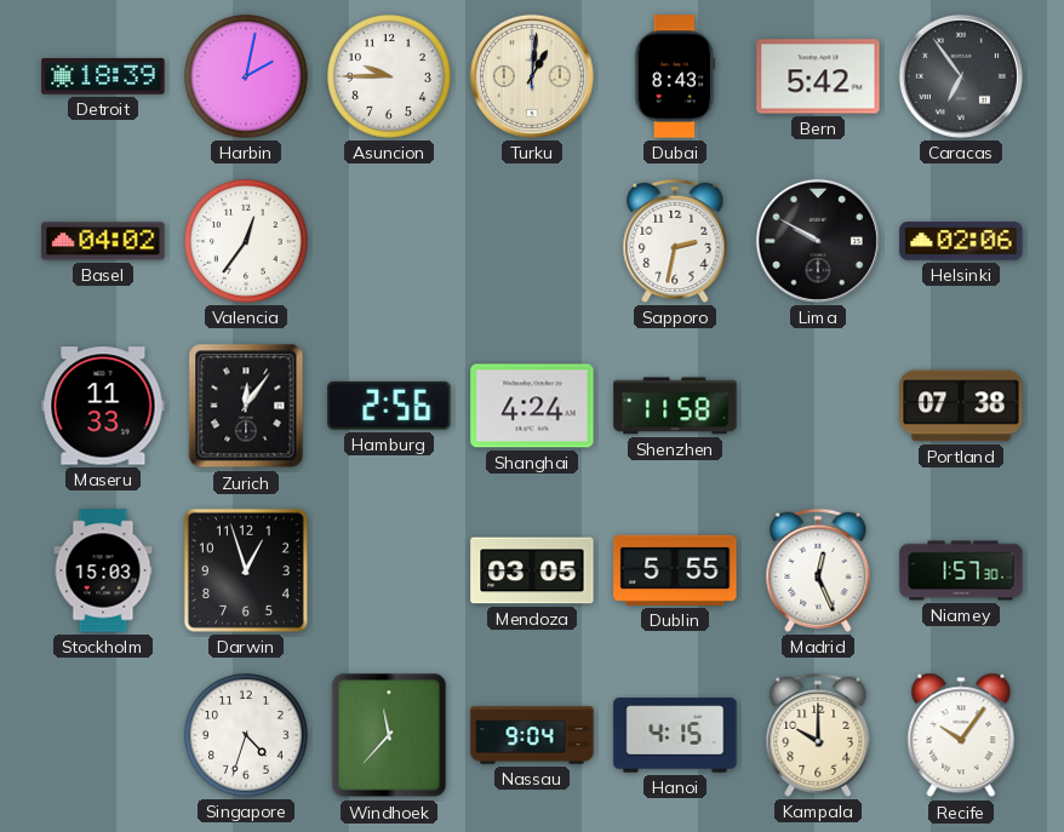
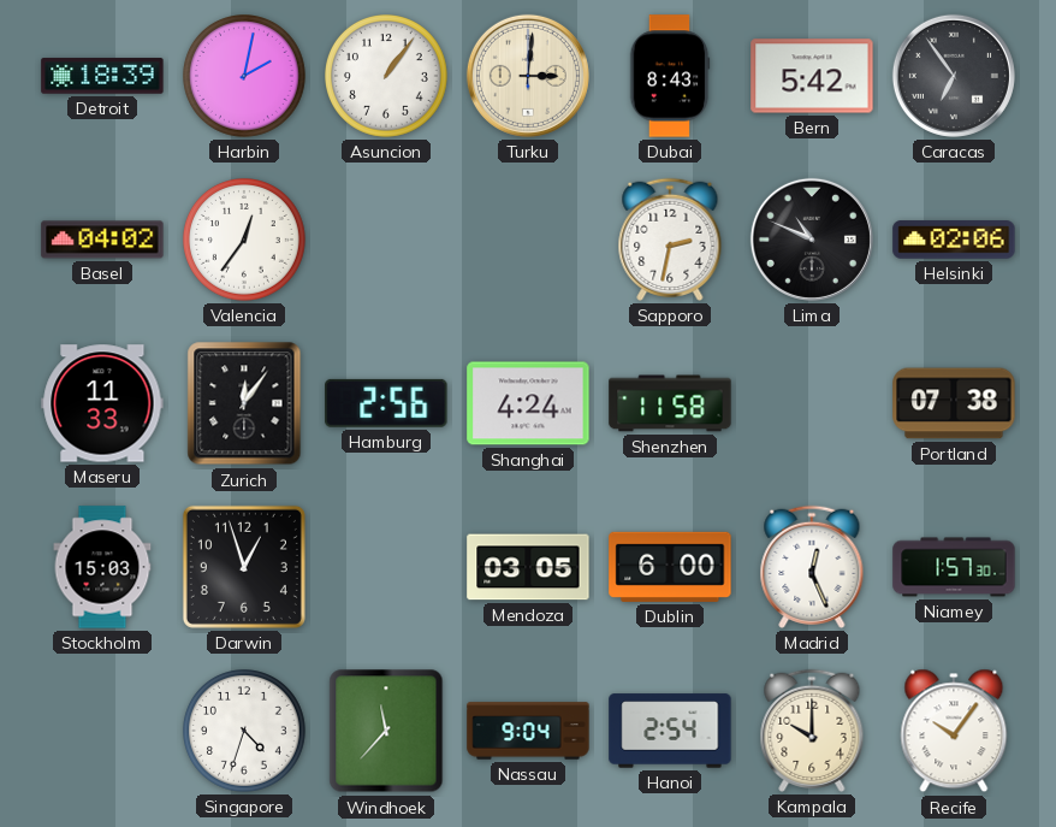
Asuncion: 9:45 -> 1:06 (387, 77)
Turku: 1:01 -> 3:01 (528, 76)
Lima: 9:50 -> 10:49 (812, 240)
Dublin: 5:55 -> 6:00 (670, 567)
Hanoi: 4:15 -> 2:54 (670, 731)
